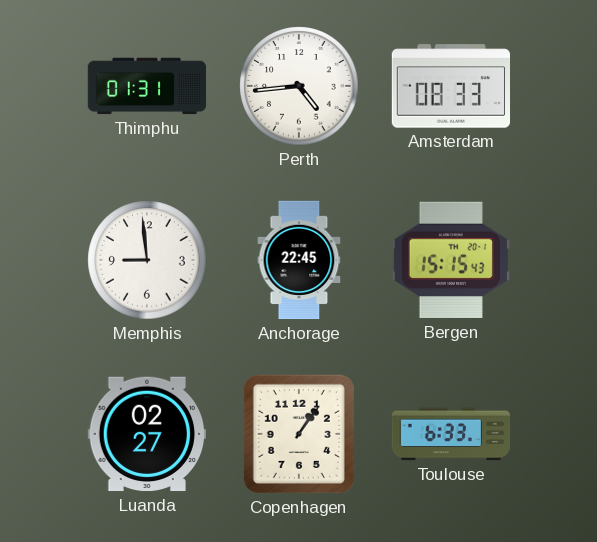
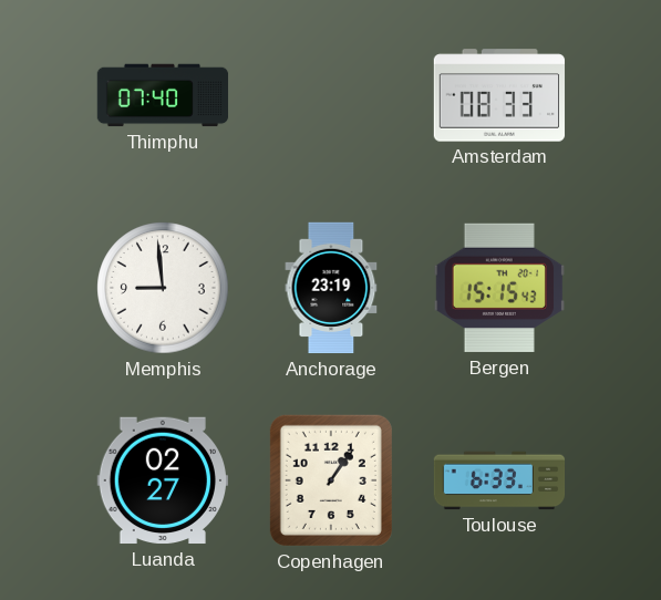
Thimphu: 01:31 -> 07:40 (163, 95)
Perth: 4:44 -> none (299, 86)
Anchorage: 22:45 -> 23:19 (331, 288)
